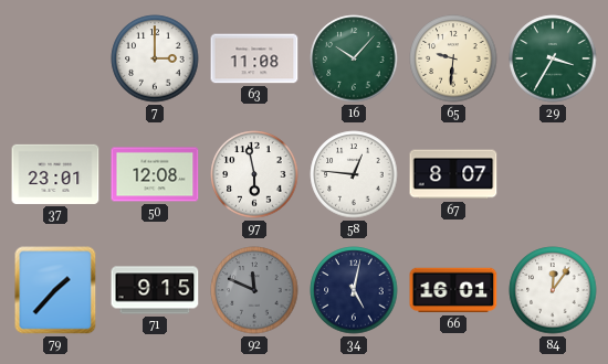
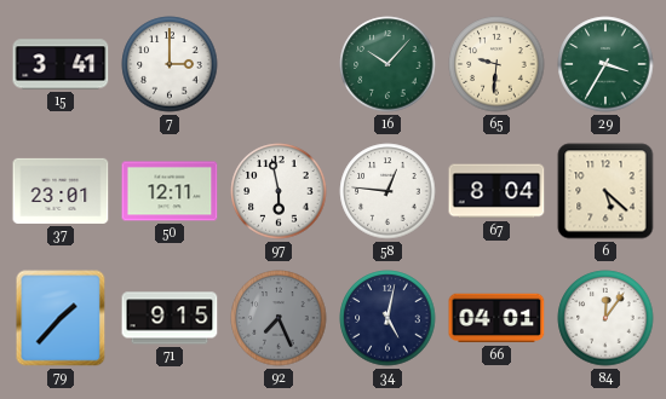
15: none -> 3:41 (61, 64)
63: 11:08 -> none (254, 58)
50: 12:08 -> 12:11 (170, 191)
67: 8:07 -> 8:04 (496, 191)
6: none -> 5:22 (605, 191)
92: 11:49 -> 7:26 (279, 318)
66: 16:01 -> 04:01 (496, 318)
